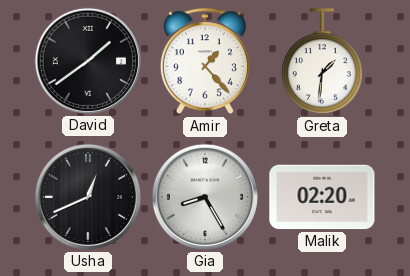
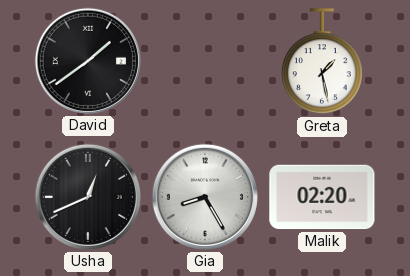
Amir: 1:23 -> none (205, 62)
Greta: 1:31 -> 1:28 (322, 62)
